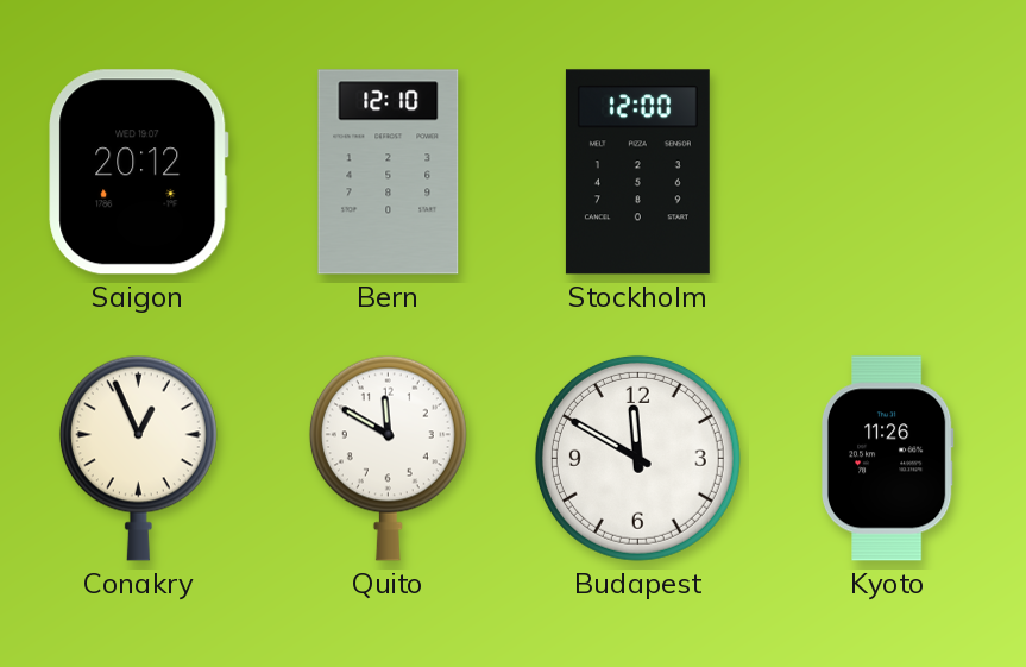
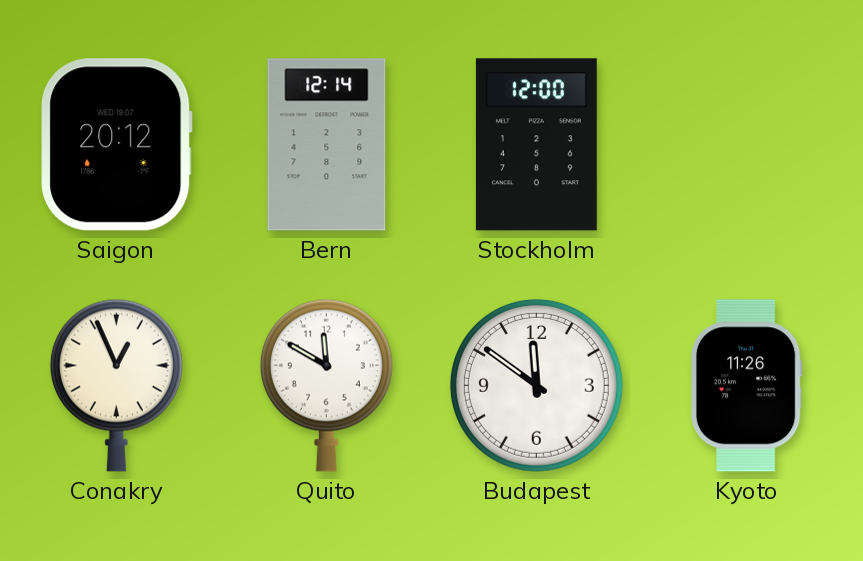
Bern: 12:10 -> 12:14 (327, 145)
Budapest: 11:50 -> 11:51 (536, 385)
